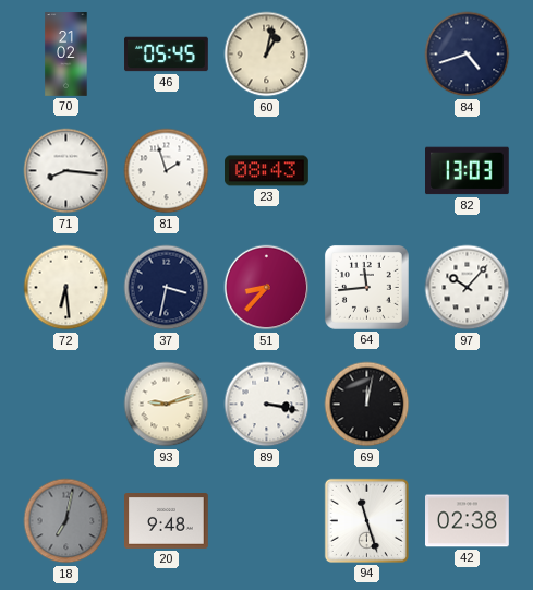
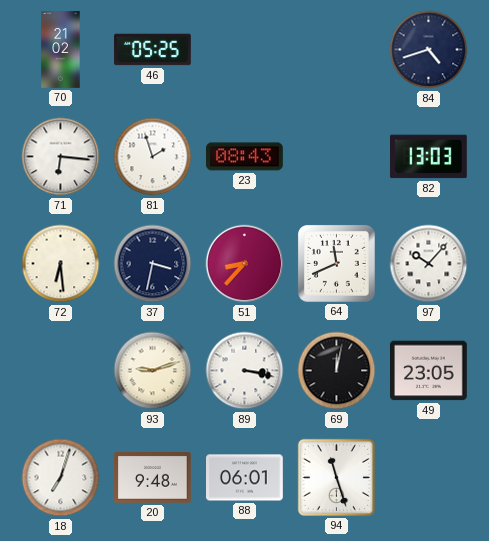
46: 05:45 -> 05:25 (153, 50)
60: 1:02 -> none (267, 55)
71: 8:16 -> 6:16 (61, 157)
64: 11:44 -> 11:41 (336, 263)
49: none -> 23:05 (429, 371)
18: 7:02 -> 7:03 (61, 478)
18 dial: grey -> white (61, 478)
88: none -> 06:01 (245, 478)
42: 02:38 -> none (468, 521)
